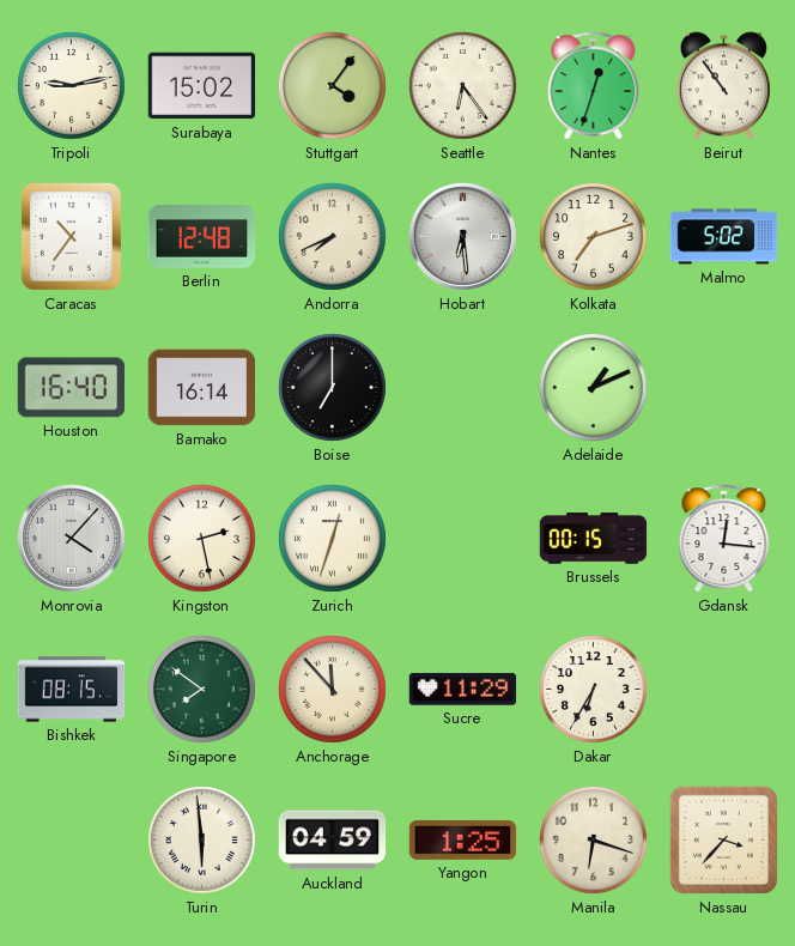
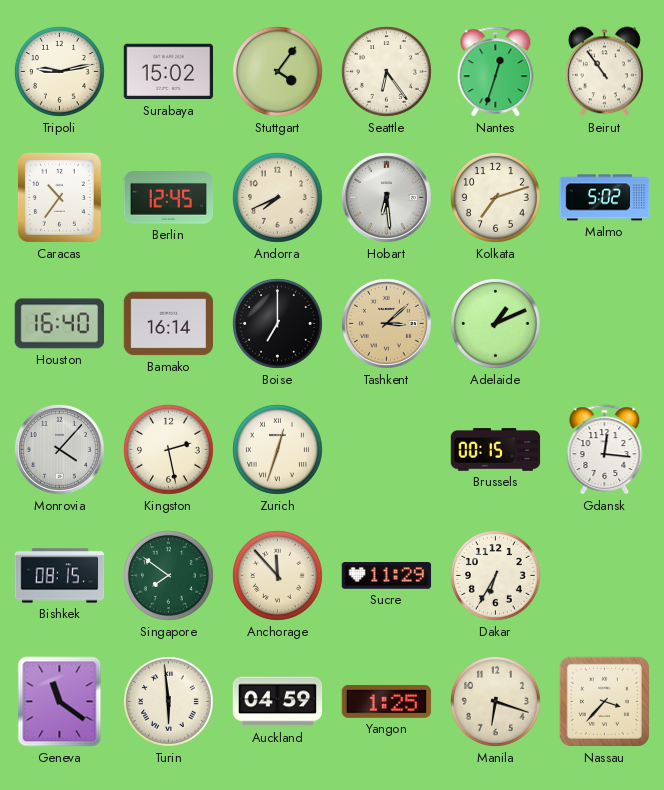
Berlin: 12:48 -> 12:45 (169, 198)
Tashkent: none -> 3:08 (386, 323)
Geneva: none -> 11:21 (60, 702)
